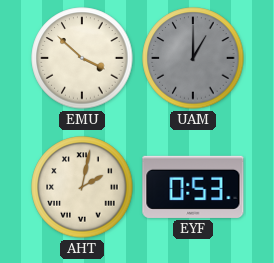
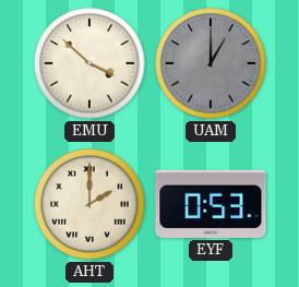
AHT: 2:02 -> 2:00 (89, 204)
